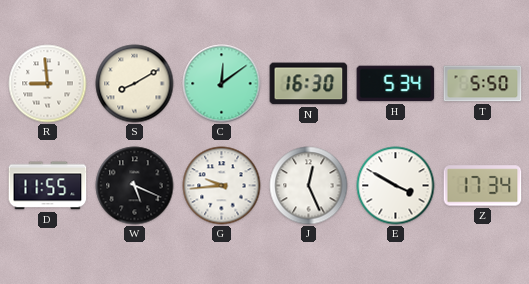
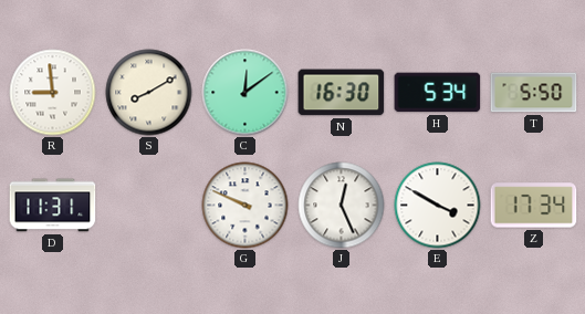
D: 11:55 -> 11:31 (53, 206)
W: 5:19 -> none (135, 186)
G: 9:44 -> 9:49 (246, 206)
